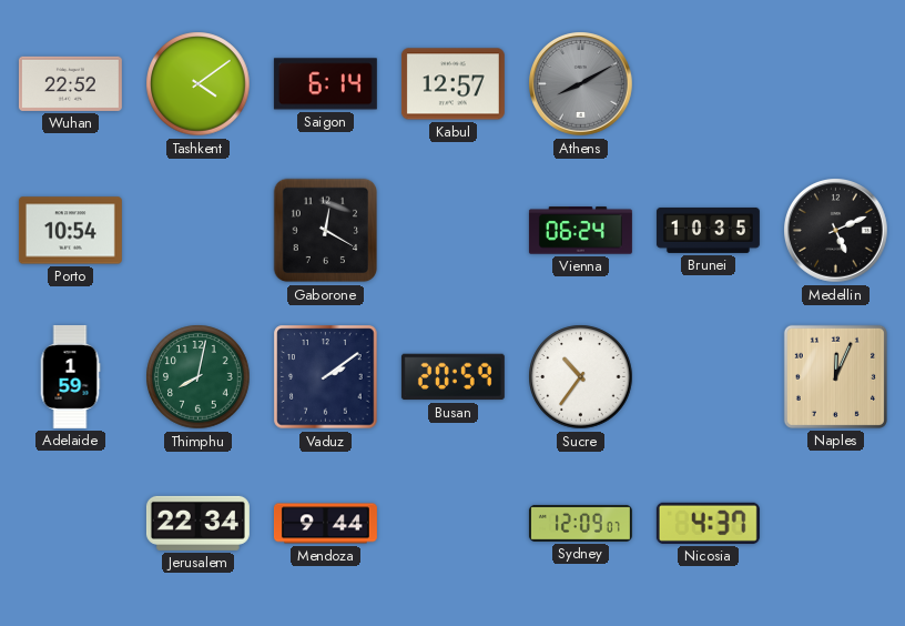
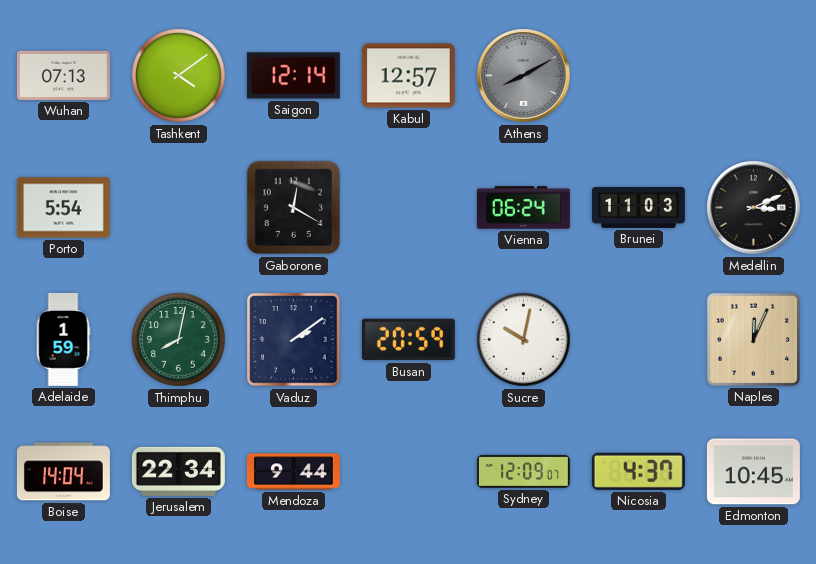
Wuhan: 22:52 -> 07:13 (63, 75)
Saigon: 6:14 -> 12:14 (293, 76)
Porto: 10:54 -> 5:54 (63, 208)
Brunei: 10:35 -> 11:03 (638, 207)
Medellin: 5:11 -> 3:11 (754, 208)
Sucre: 10:36 -> 10:02 (524, 340)
Boise: none -> 14:04 (63, 472)
Edmonton: none -> 10:45 (753, 472)
